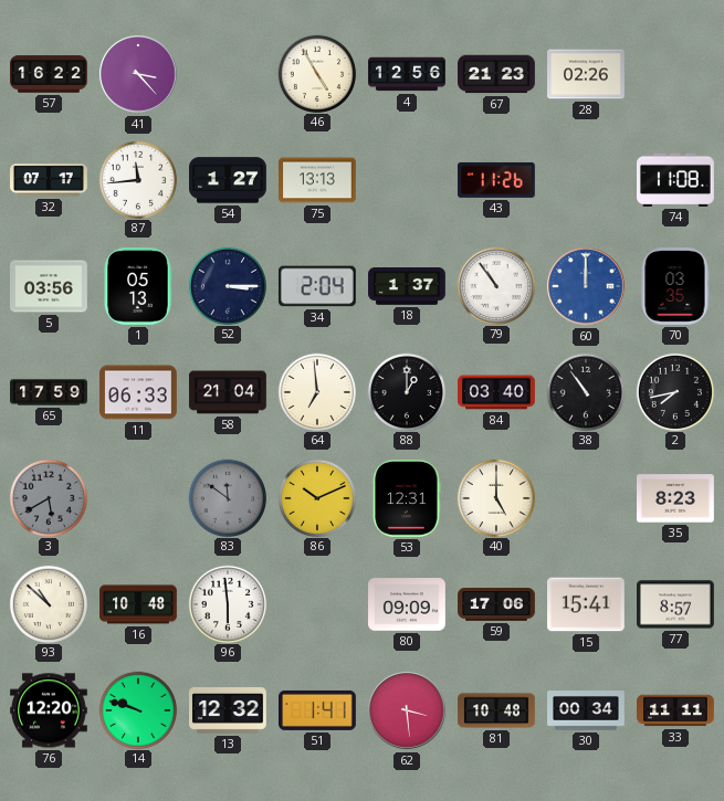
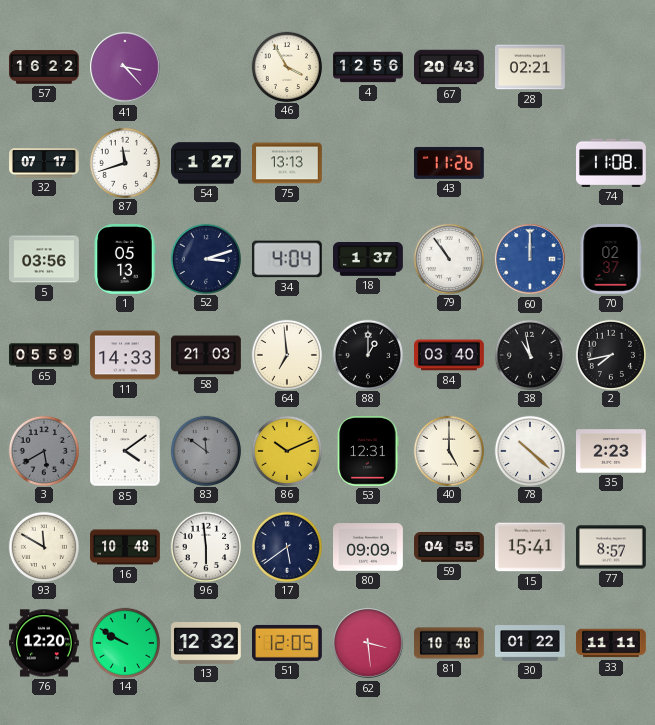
46: 4:55 -> 3:55 (286, 66)
67: 21:23 -> 20:43 (449, 67)
28: 02:26 -> 02:21 (531, 67)
87: 11:44 -> 11:42 (124, 162)
52: 3:15 -> 3:12 (205, 258)
34: 2:04 -> 4:04 (287, 259)
70: 03:35 -> 02:37 (611, 260)
65: 17:59 -> 05:59 (44, 355)
11: 06:33 -> 14:33 (126, 355)
58: 21:04 -> 21:03 (207, 355)
38: 10:54 -> 10:58 (529, 354)
85: none -> 4:09 (125, 451)
78: none -> 10:22 (529, 450)
35: 8:23 -> 2:23 (612, 451)
93: 10:52 -> 11:50 (43, 546)
17: none -> 5:39 (286, 546)
59: 17:06 -> 04:55 (450, 548)
14: 9:48 -> 9:50 (124, 642)
51: 1:41 -> 12:05 (288, 643)
30: 00:34 -> 01:22 (531, 643)
